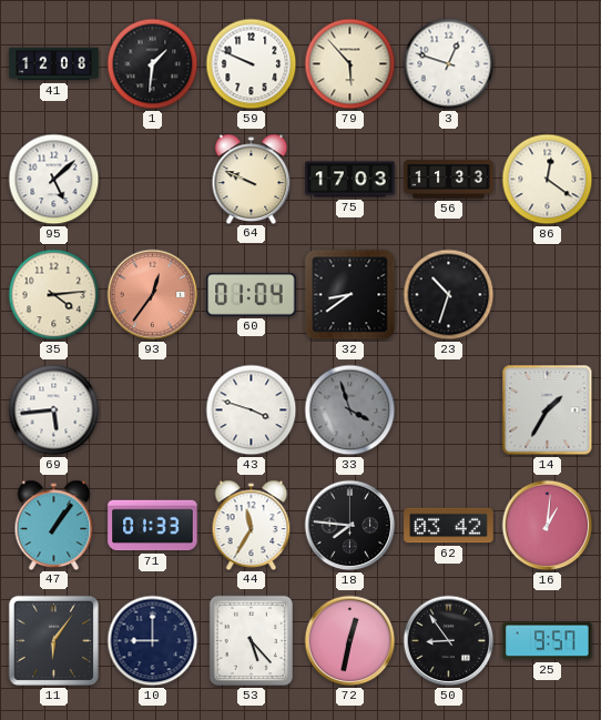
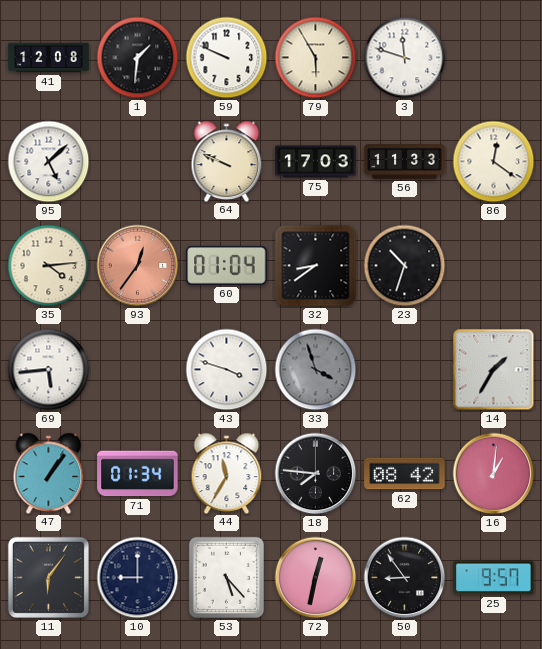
79: 5:53 -> 5:55 (316, 58)
3: 12:48 -> 11:48 (405, 58)
71: 01:33 -> 01:34 (138, 474)
62: 03:42 -> 08:42 (405, 474)
